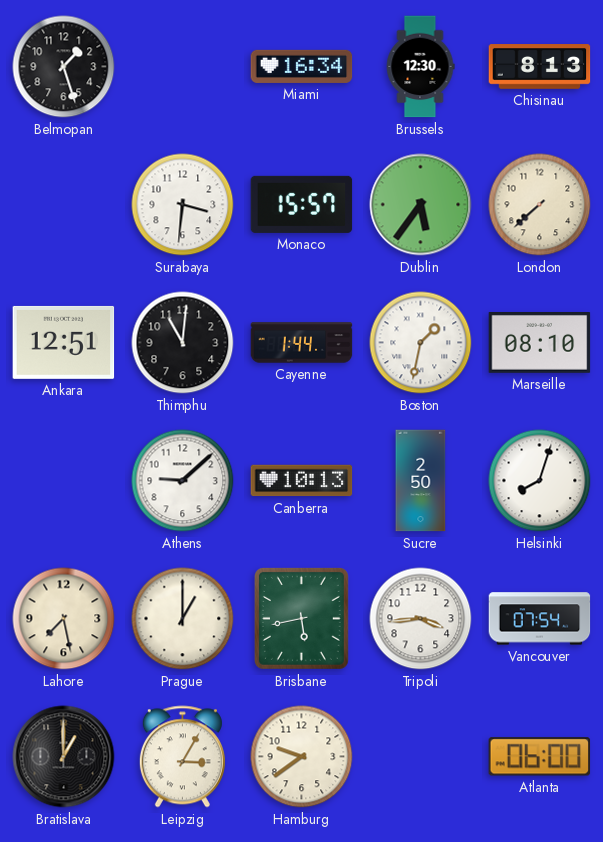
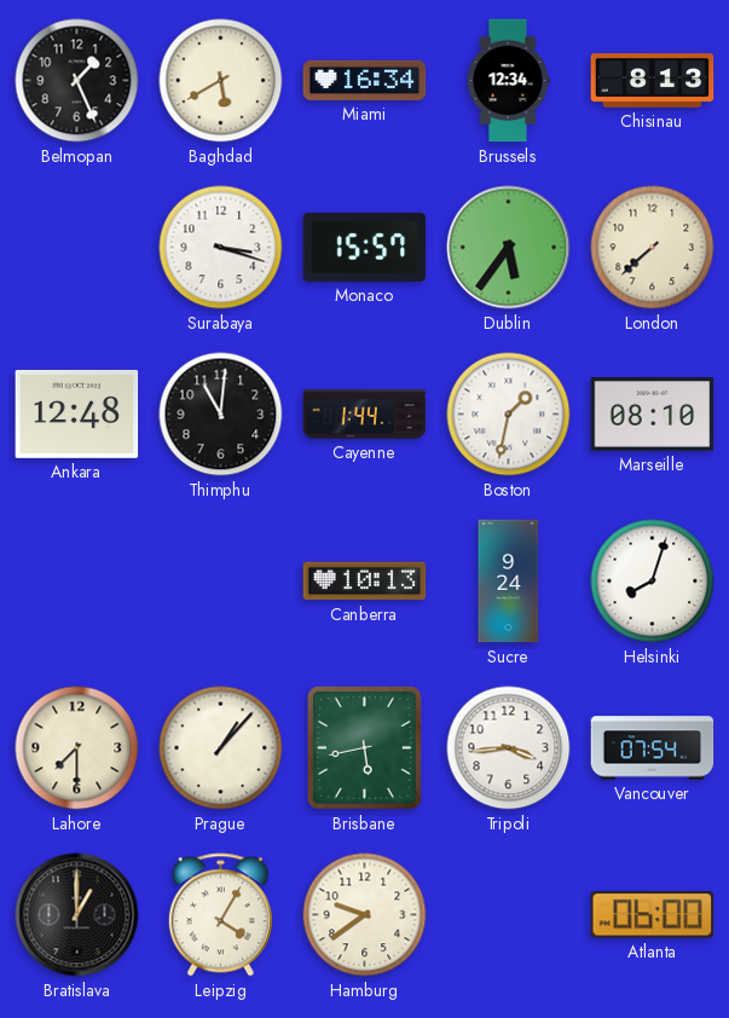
Belmopan: 1:27 -> 1:26 (77, 81)
Baghdad: none -> 5:40 (221, 81)
Brussels: 12:30 -> 12:34 (508, 81)
Surabaya: 3:31 -> 3:18 (221, 248)
Ankara: 12:51 -> 12:48 (77, 413)
Athens: 9:08 -> none (183, 481)
Sucre: 2:50 -> 9:24 (509, 582)
Lahore: 7:28 -> 7:30 (77, 748)
Prague: 1:00 -> 1:07 (221, 748)
Leipzig: 3:05 -> 4:05 (220, 915)
